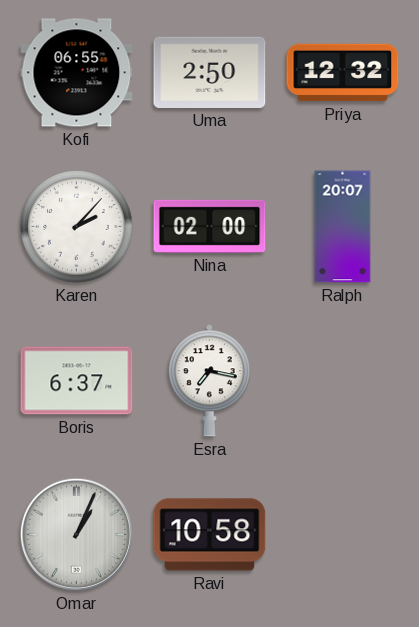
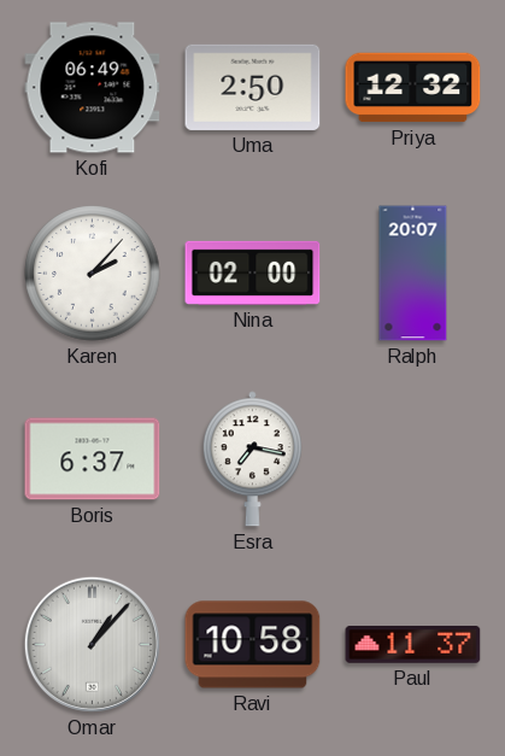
Kofi: 06:55 -> 06:49 (93, 88)
Omar: 1:04 -> 1:07 (92, 644)
Paul: none -> 11:37 (413, 645)
